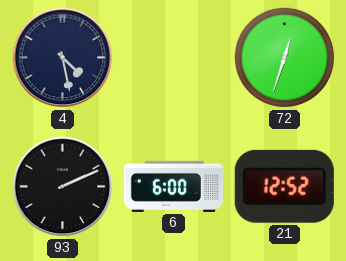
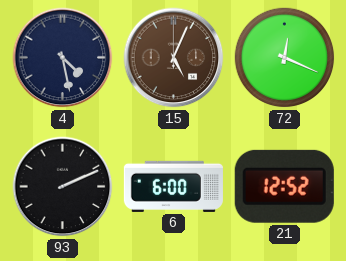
15: none -> 5:04 (174, 58)
72: 12:33 -> 12:19 (285, 58)
